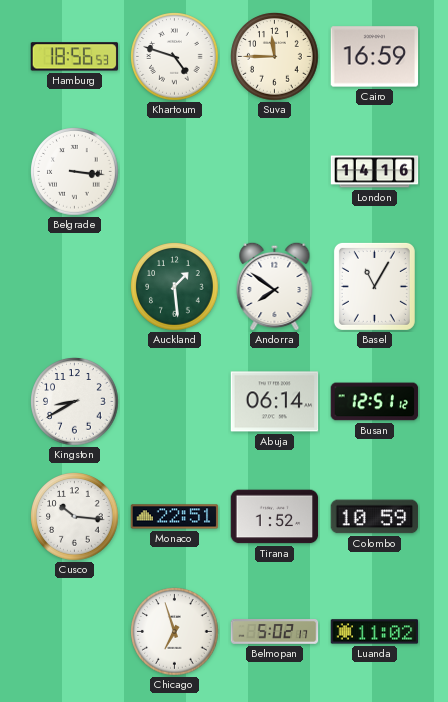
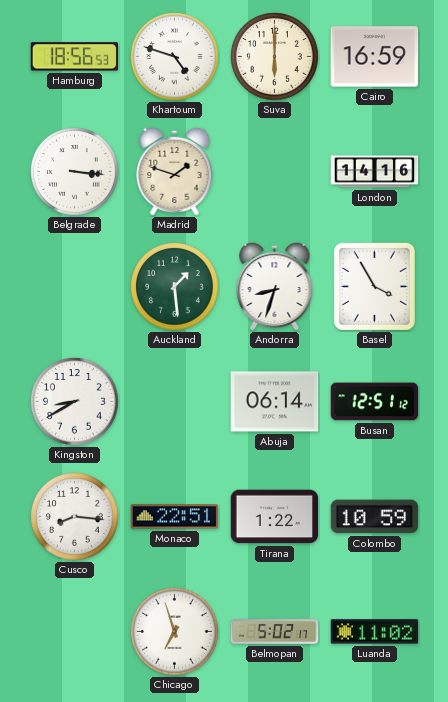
Suva: 11:45 -> 6:00 (275, 57)
Madrid: none -> 1:48 (175, 171)
Andorra: 7:51 -> 8:33 (275, 286)
Basel: 11:05 -> 3:55 (374, 286)
Cusco: 10:16 -> 8:16 (75, 517)
Tirana: 1:52 -> 1:22 (275, 517)
